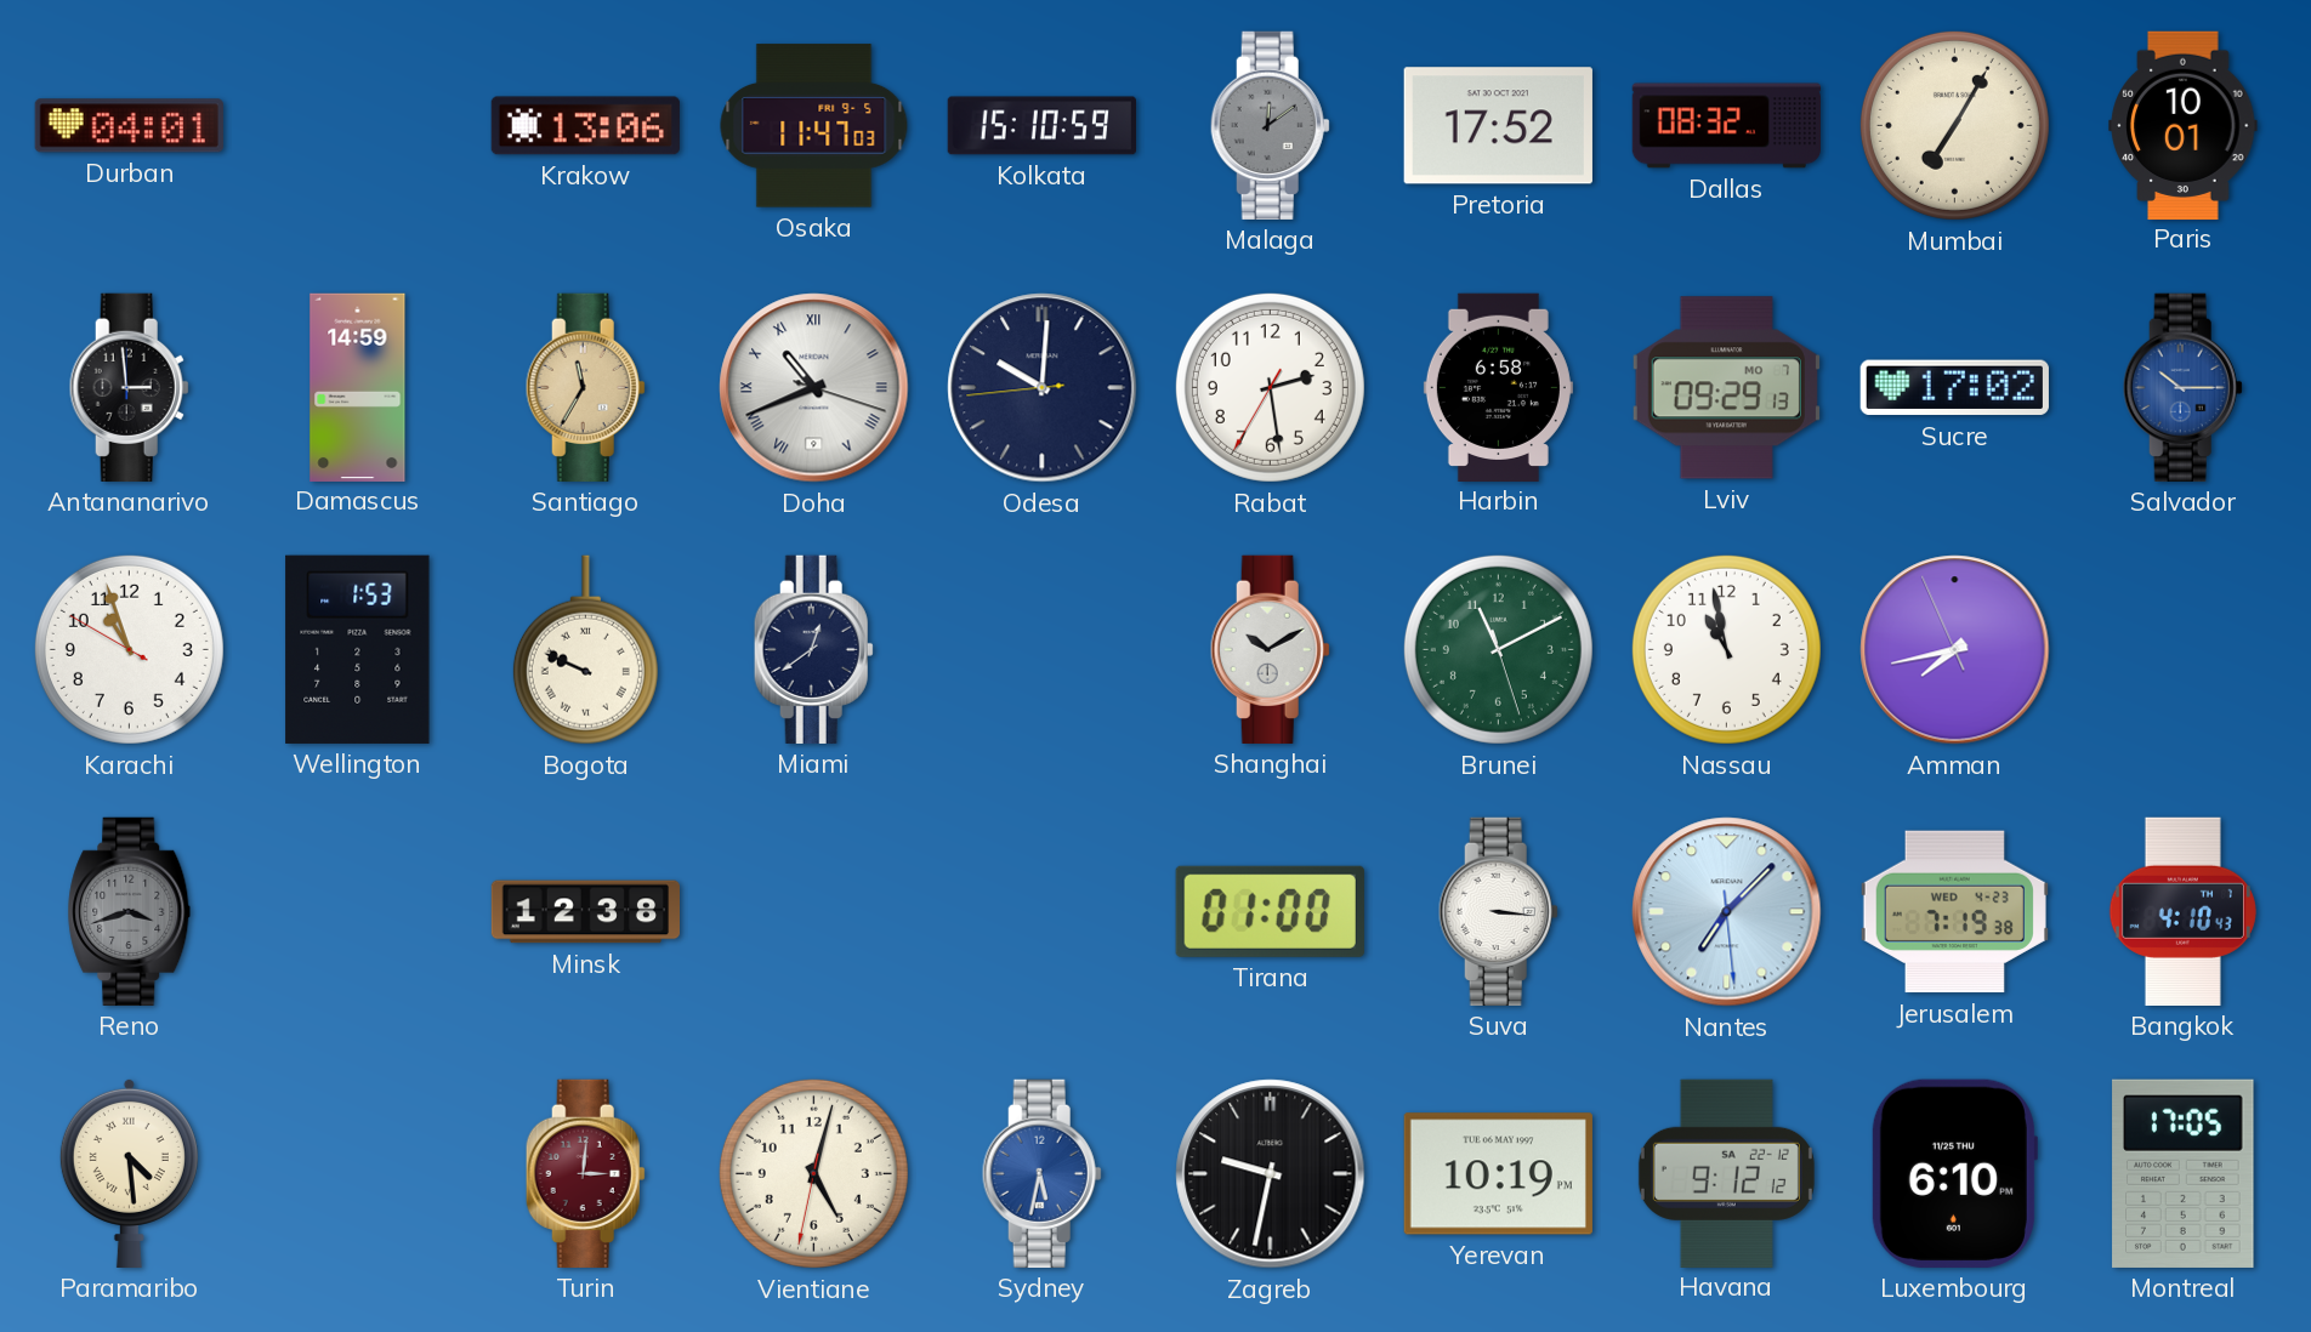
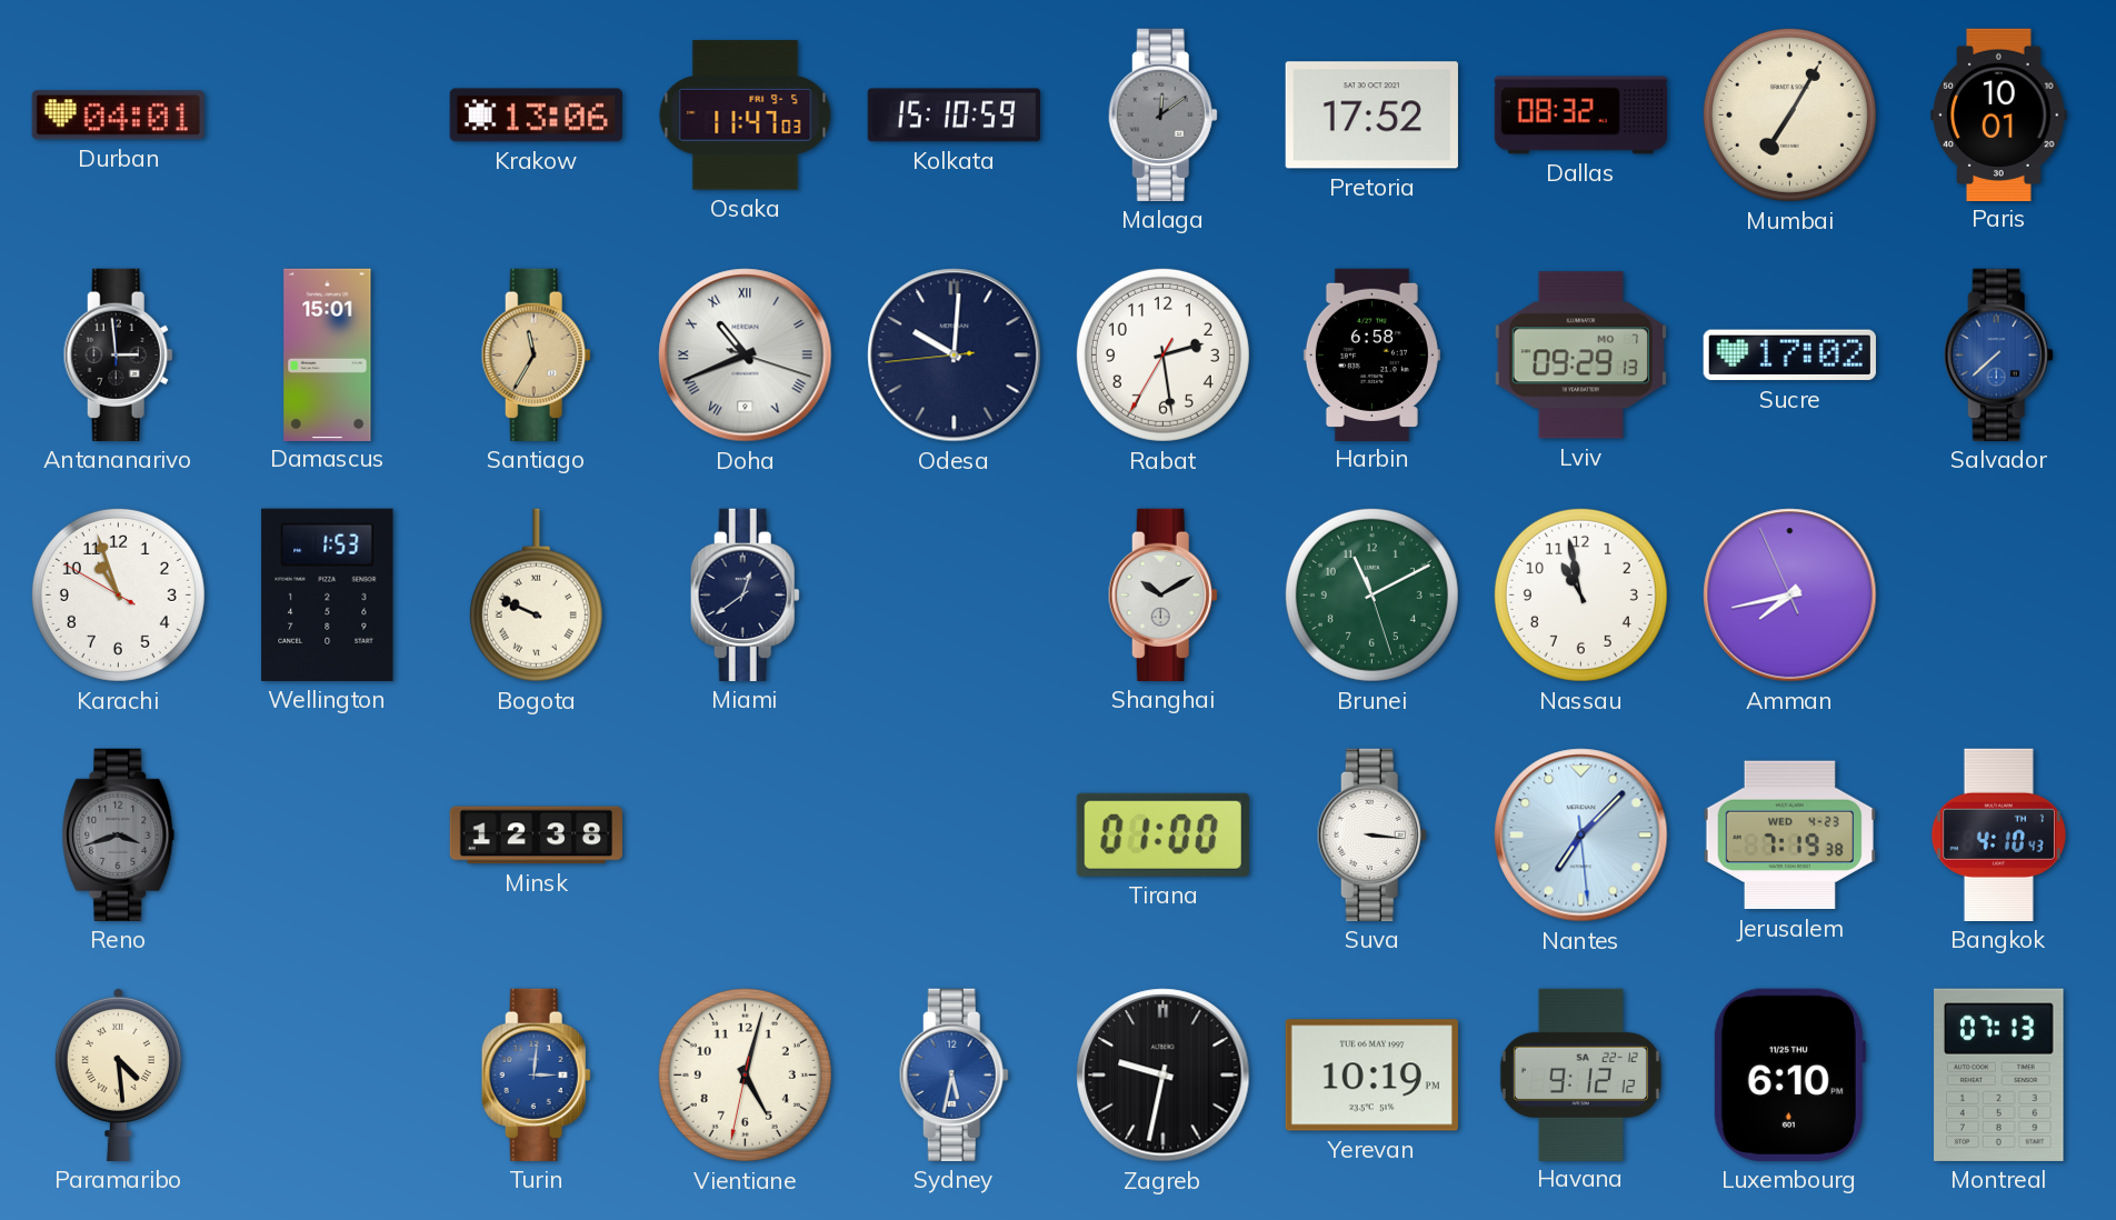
Damascus: 14:59 -> 15:01 (328, 354)
Salvador: 10:15 -> 7:38 (1998, 354)
Turin dial: burgundy -> blue (536, 1074)
Montreal: 17:05 -> 07:13 (1999, 1074)
